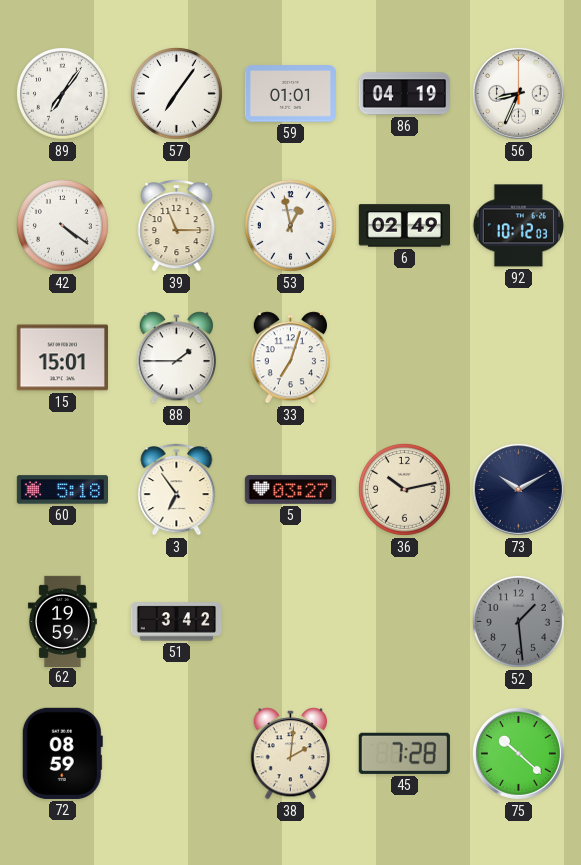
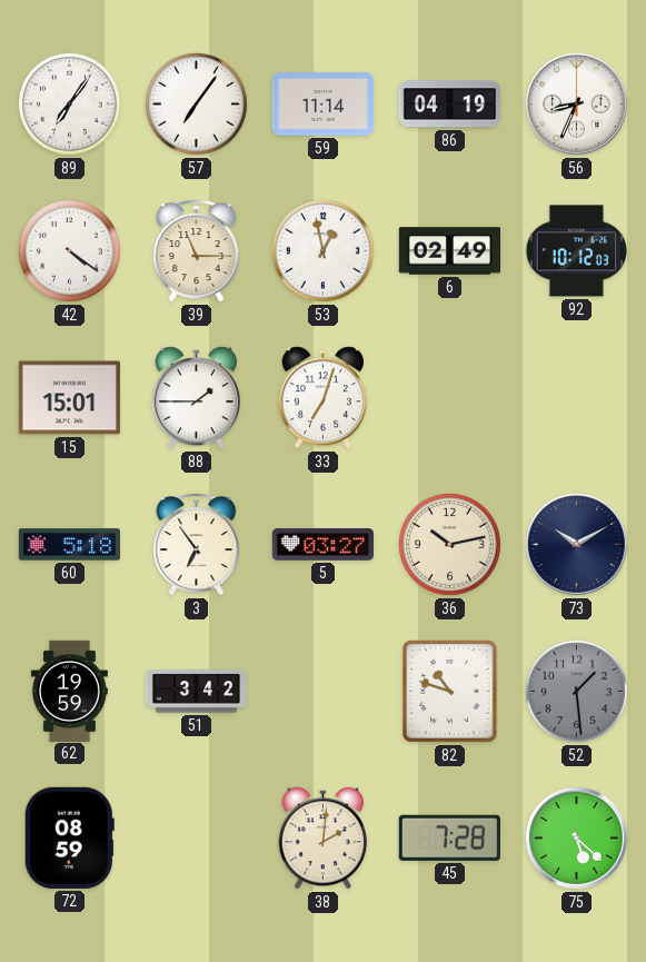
59: 01:01 -> 11:14 (322, 105)
82: none -> 10:48 (450, 692)
75: 10:22 -> 5:22 (576, 837)
